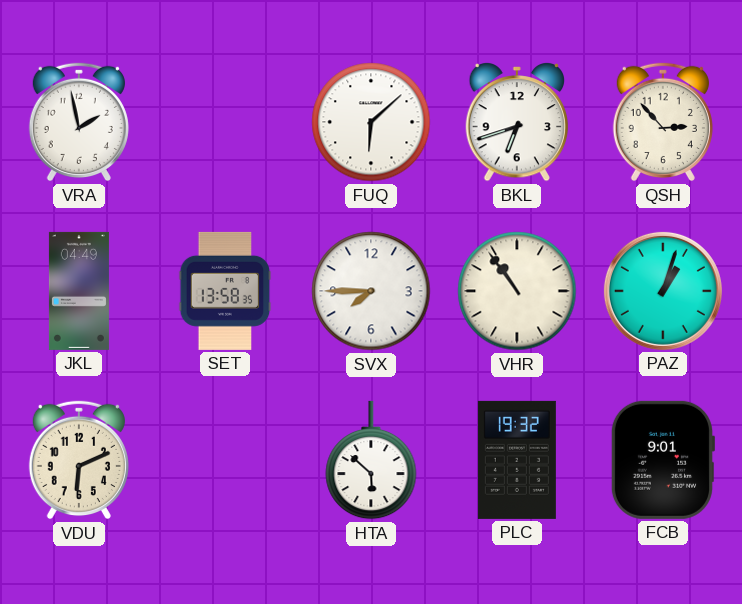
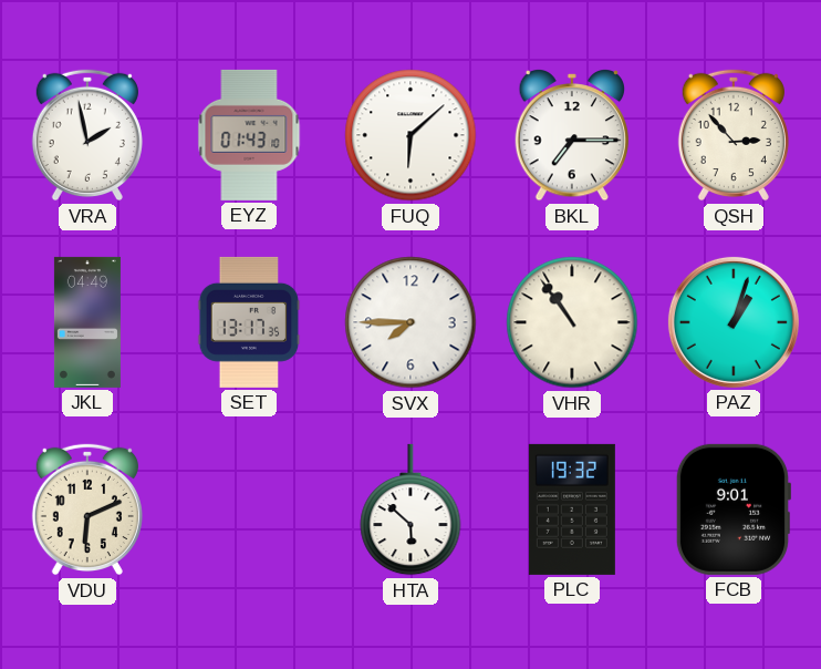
EYZ: none -> 01:43 (249, 135)
BKL: 6:42 -> 7:15 (571, 136)
SET: 13:58 -> 13:17 (249, 322)
